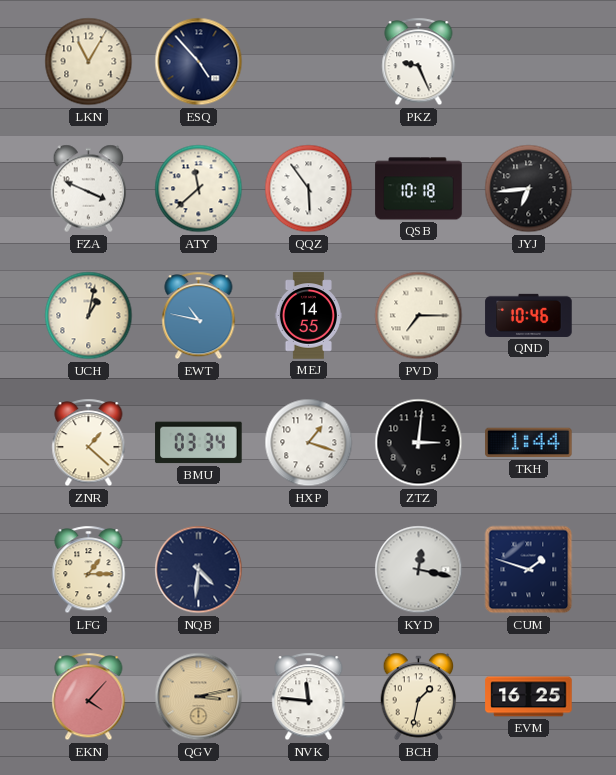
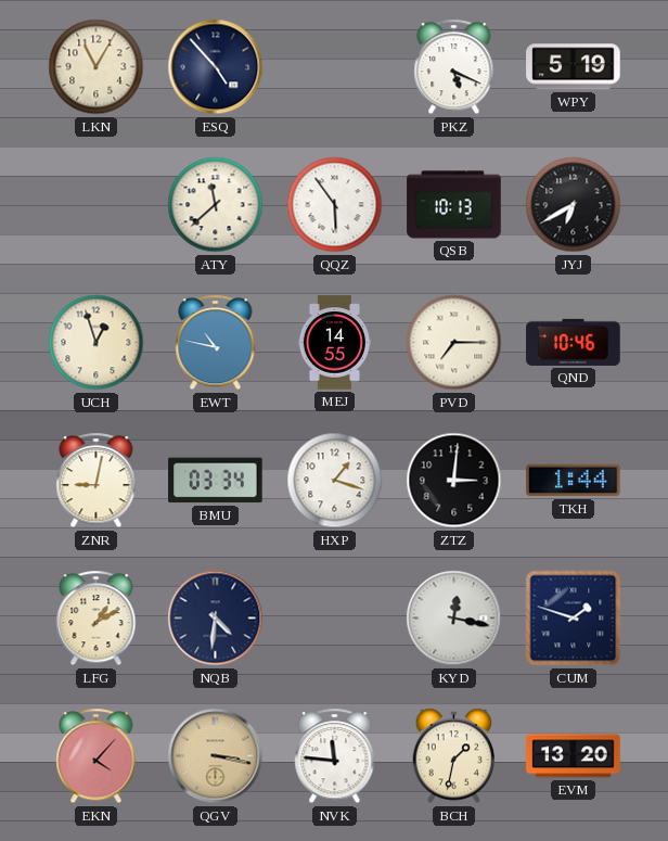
PKZ: 9:26 -> 5:19 (454, 67)
WPY: none -> 5:19 (574, 67)
FZA: 3:49 -> none (89, 189)
QSB: 10:18 -> 10:13 (454, 205)
JYJ: 6:44 -> 6:40 (574, 205)
UCH: 1:02 -> 12:57 (97, 343)
ZNR: 1:22 -> 9:02 (97, 481)
LFG: 1:15 -> 1:10 (97, 619)
QGV: 3:13 -> 3:17 (216, 756)
EVM: 16:25 -> 13:20 (574, 756)
